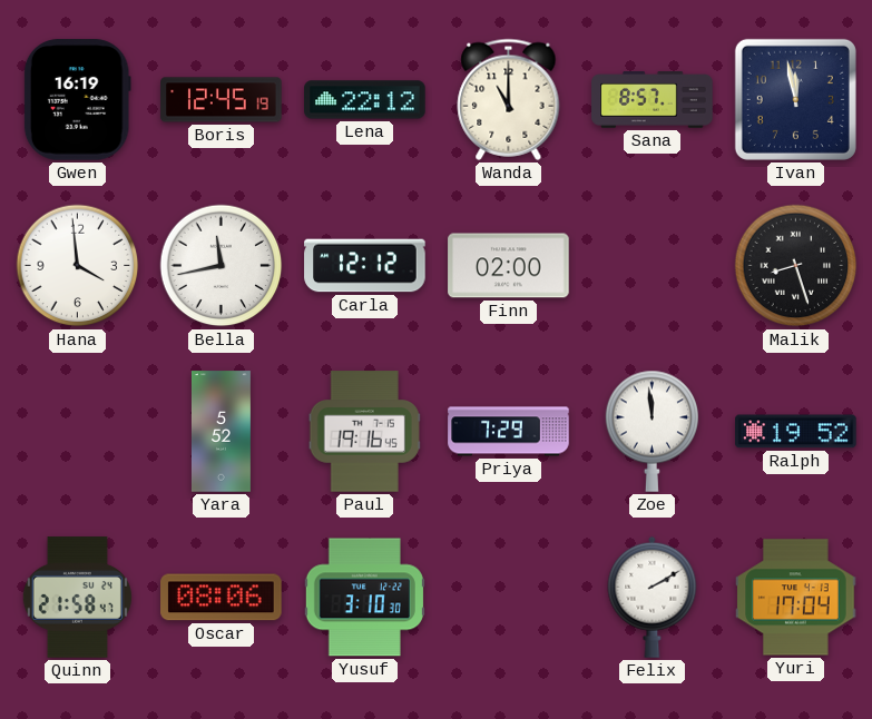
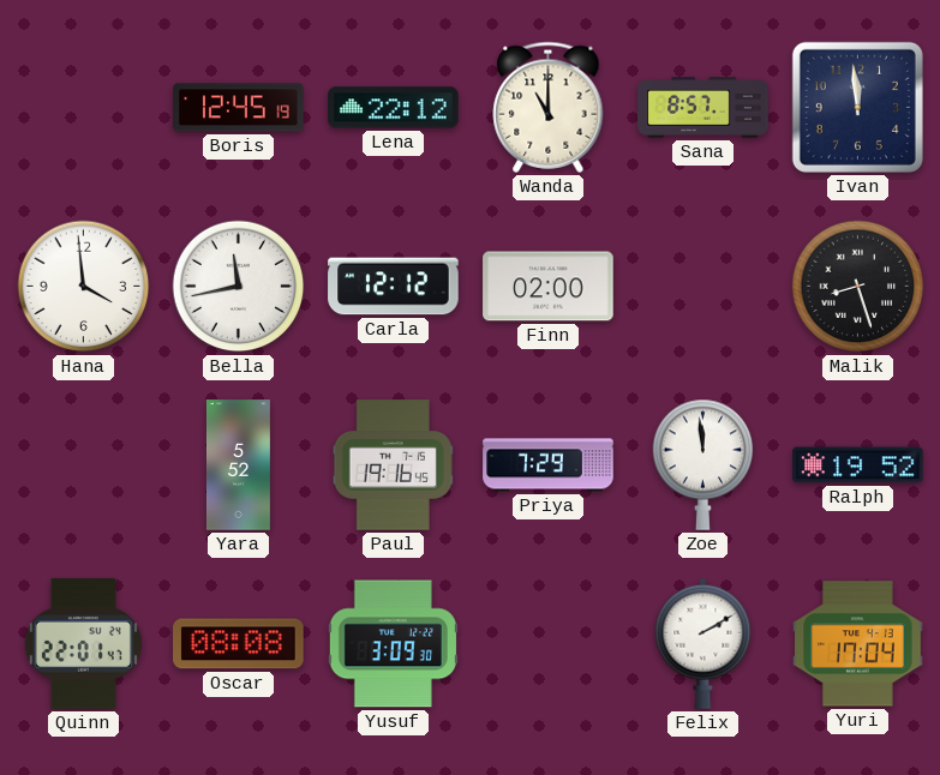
Gwen: 16:19 -> none (77, 100)
Ivan: 11:58 -> 11:59 (857, 107)
Quinn: 21:58 -> 22:01 (83, 644)
Oscar: 08:06 -> 08:08 (239, 644)
Yusuf: 3:10 -> 3:09 (393, 644)
